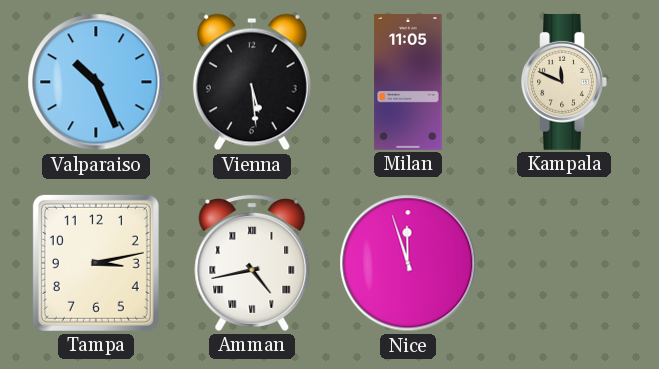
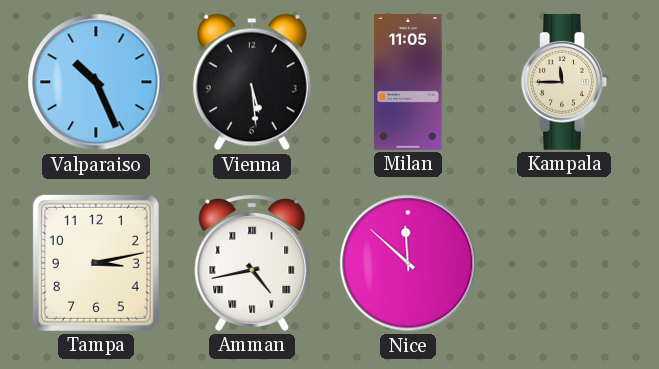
Kampala: 11:49 -> 11:45 (564, 82)
Nice: 11:57 -> 11:52 (408, 263)
